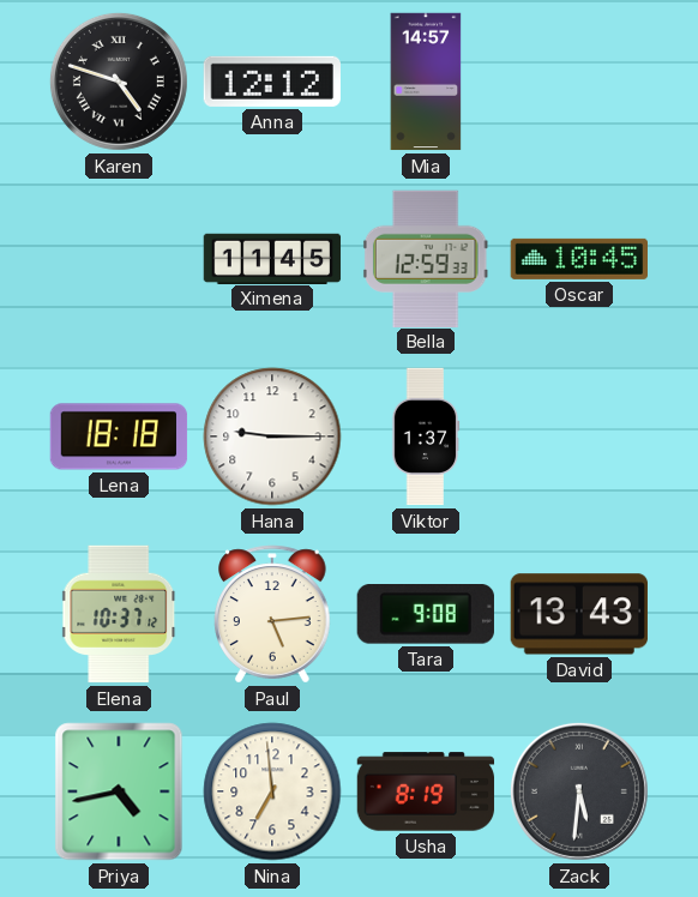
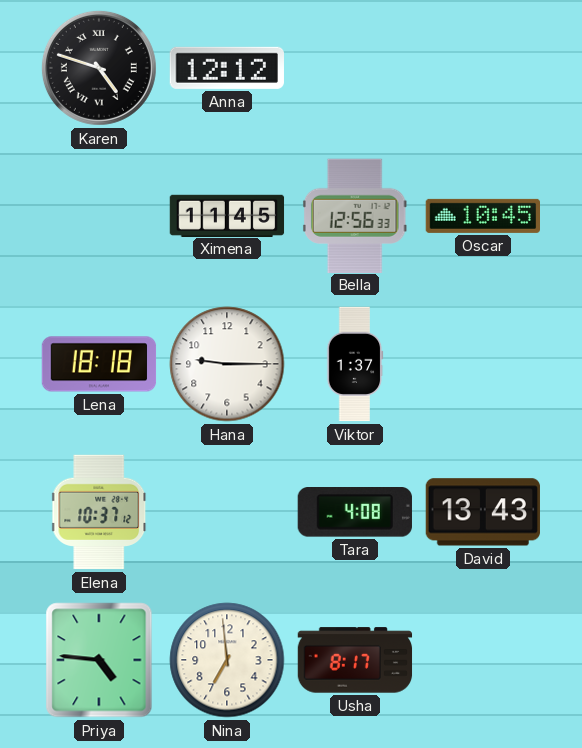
Mia: 14:57 -> none (426, 82)
Bella: 12:59 -> 12:56 (355, 215)
Paul: 5:14 -> none (273, 614)
Tara: 9:08 -> 4:08 (355, 512)
Priya: 4:43 -> 4:46 (99, 660)
Usha: 8:19 -> 8:17 (355, 660)
Zack: 5:31 -> none (579, 791)
